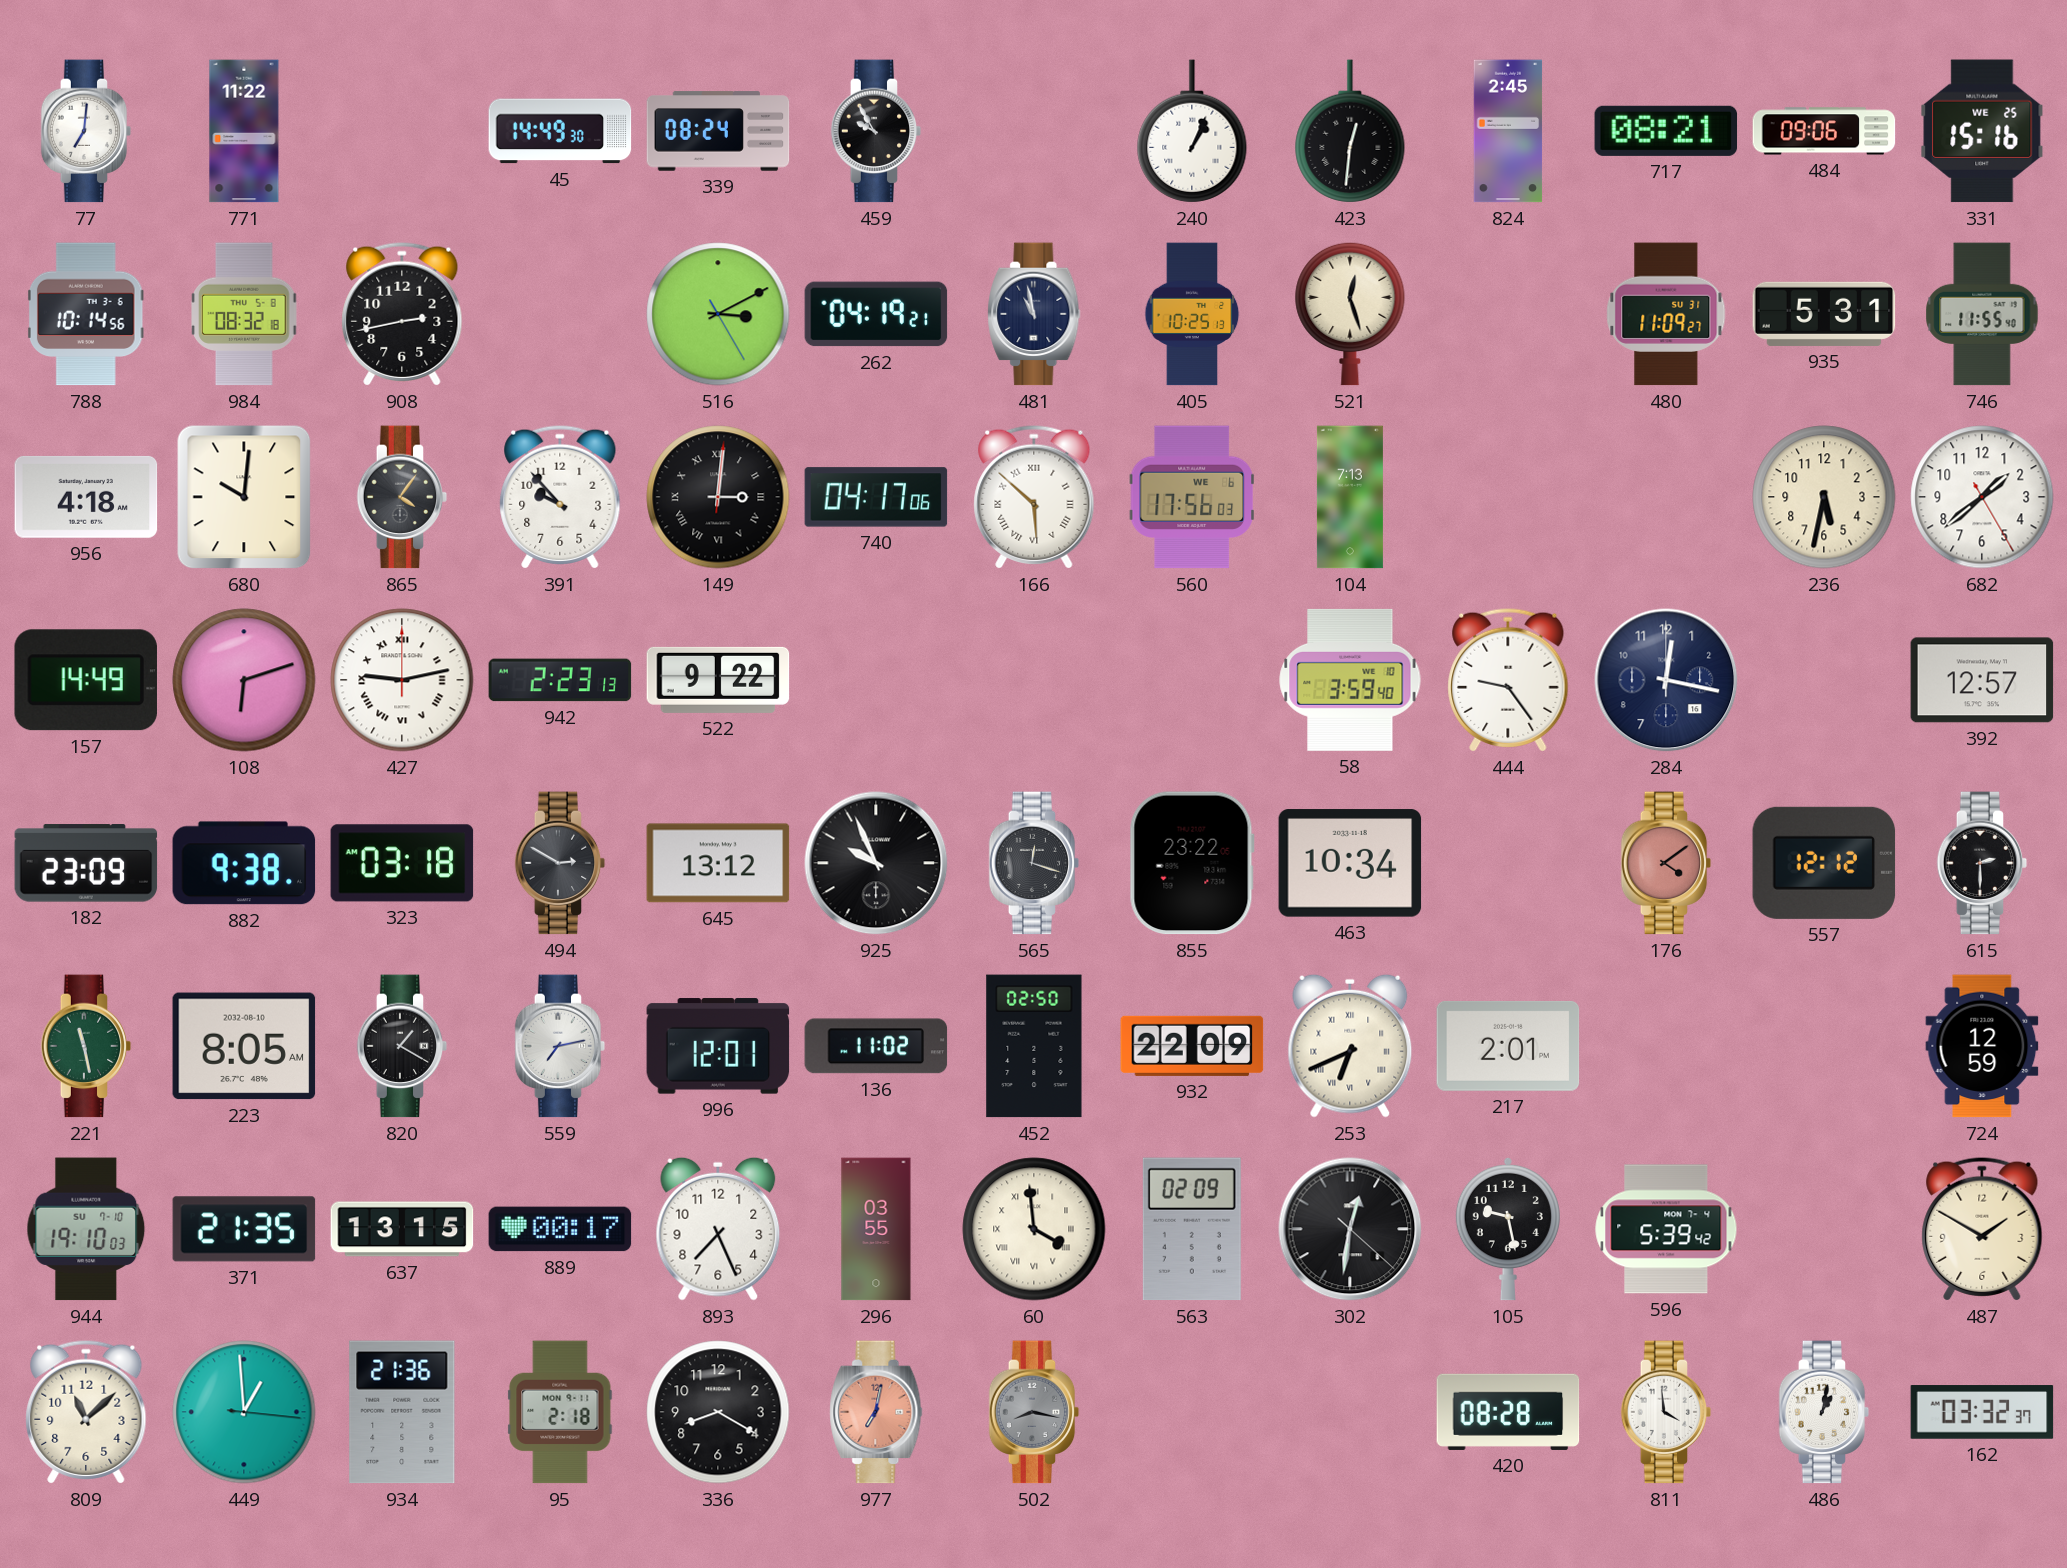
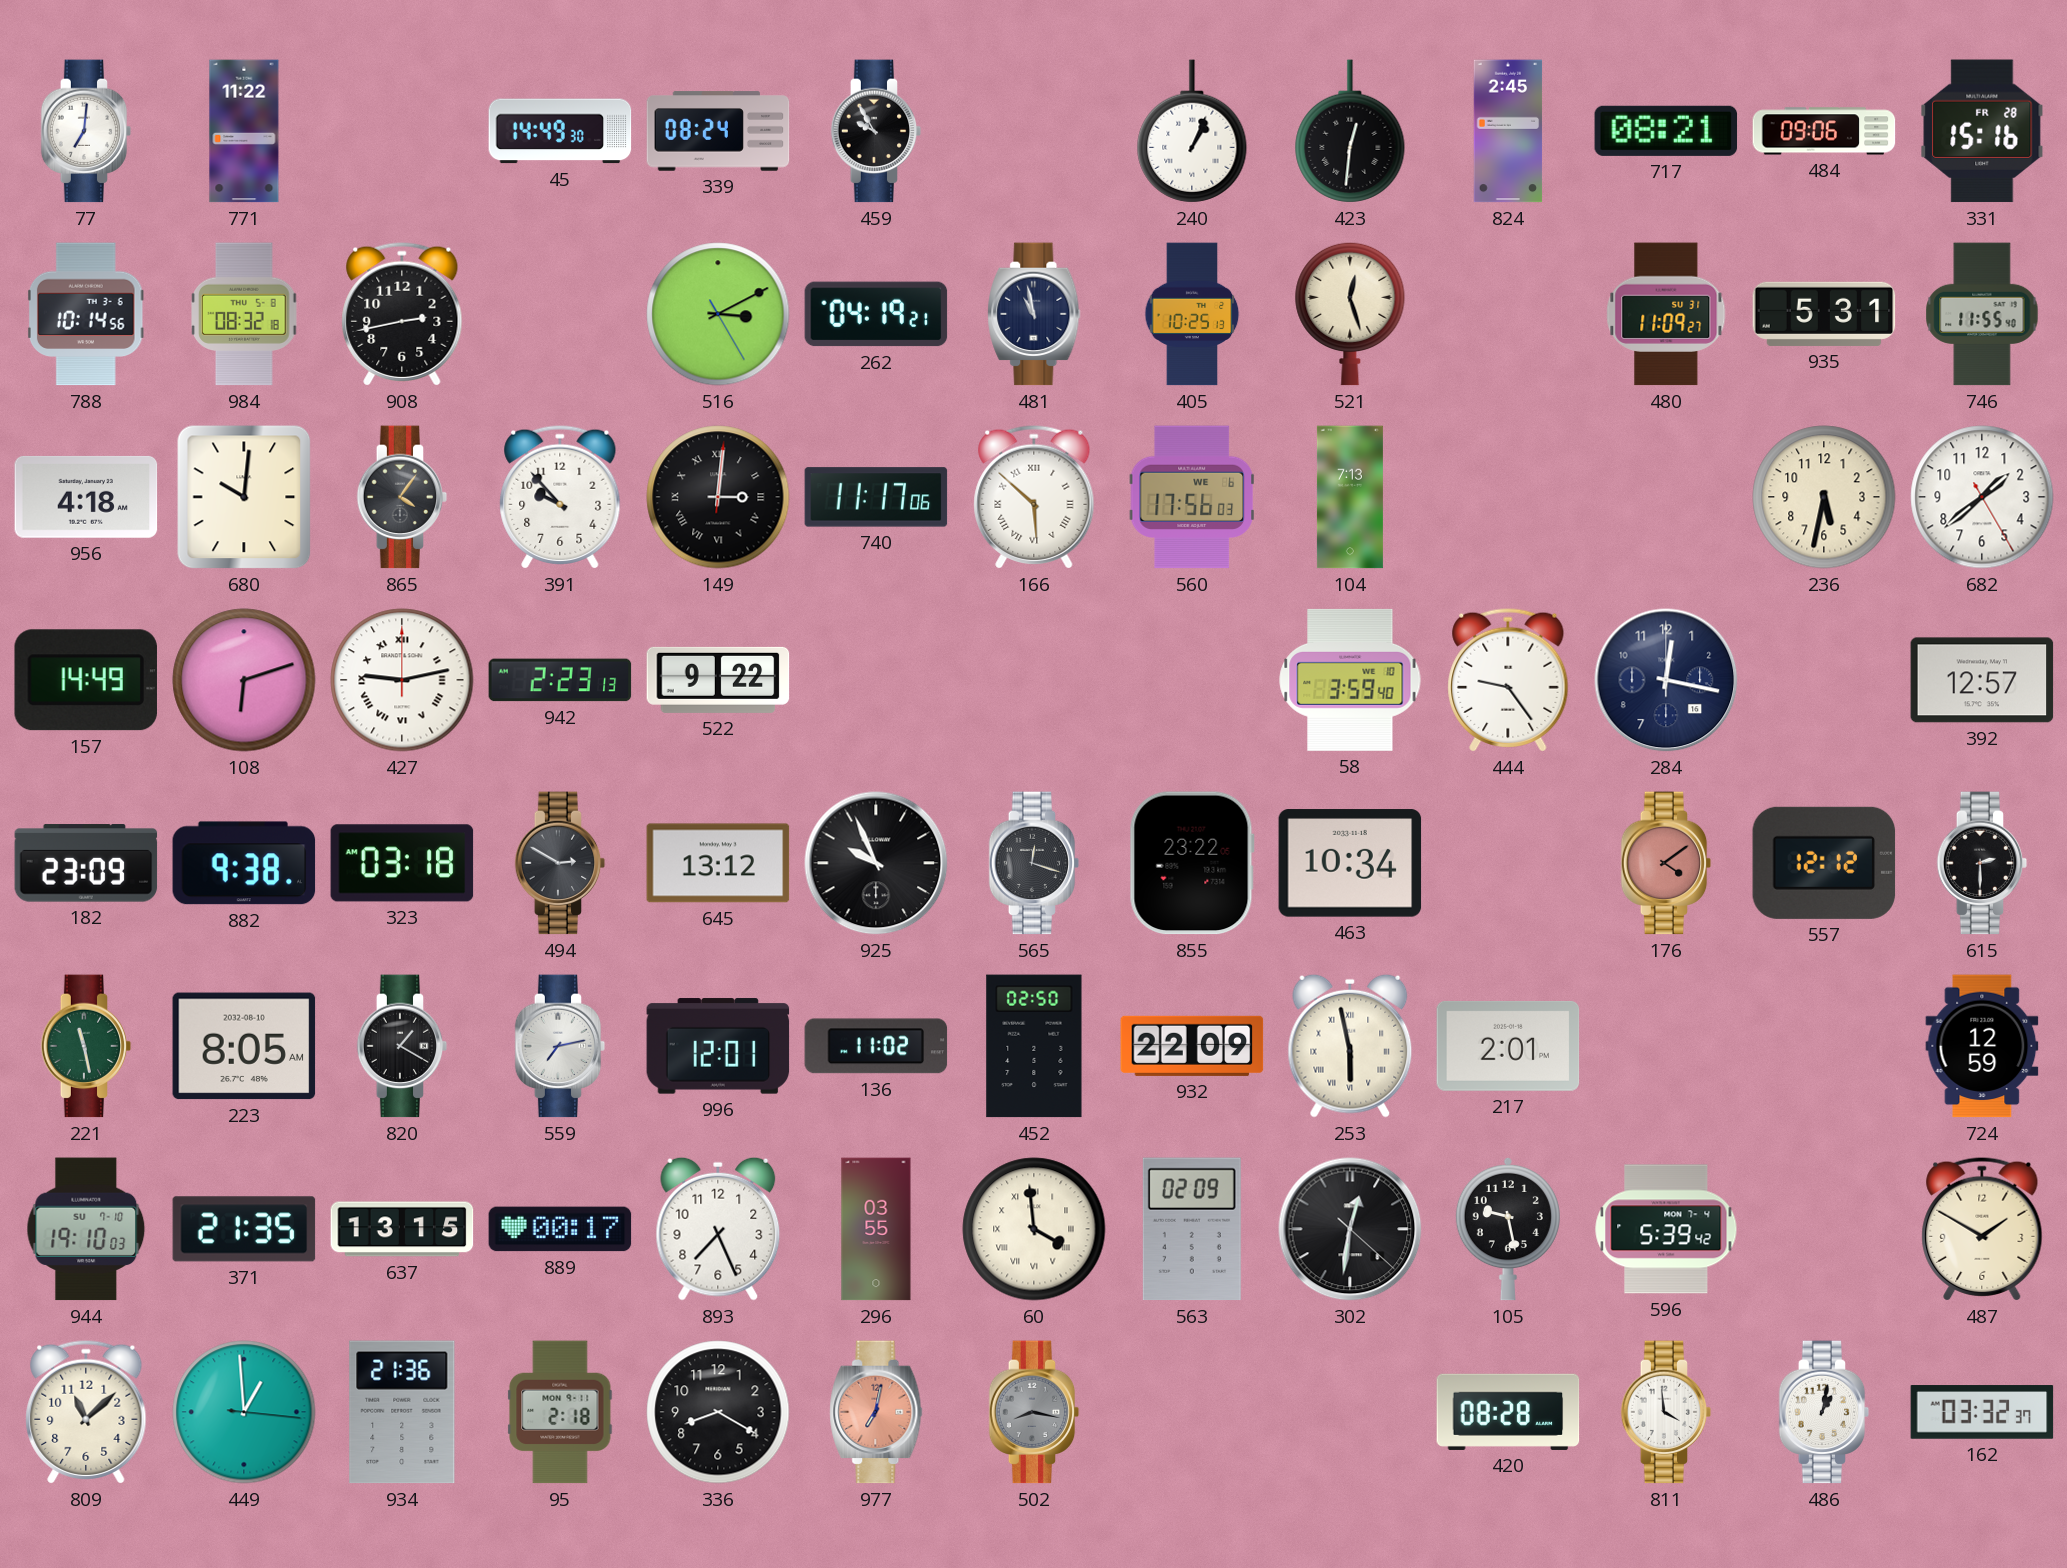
331 date: WE 25 -> FR 28 (1982, 131)
740: 04:17 -> 11:17 (876, 497)
253: 6:41 -> 5:58 (1350, 1046)
